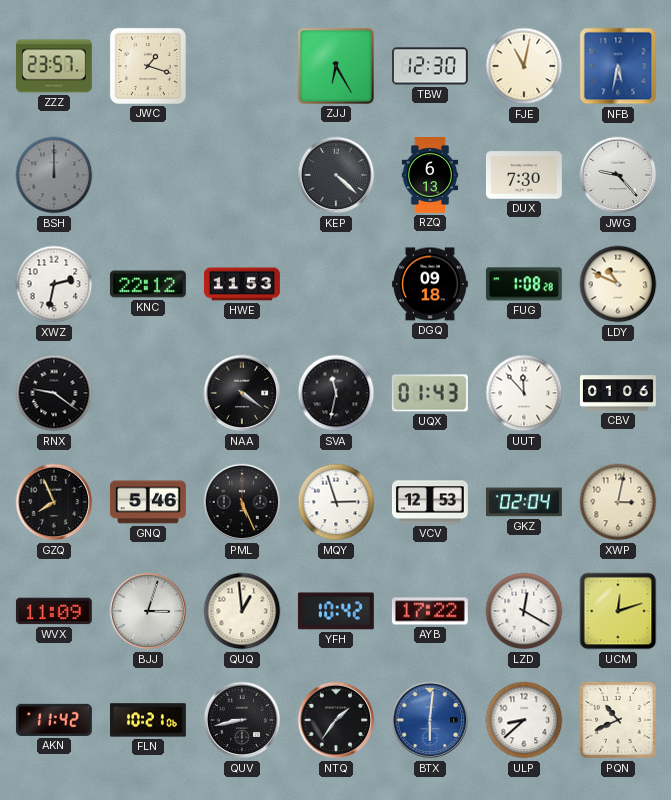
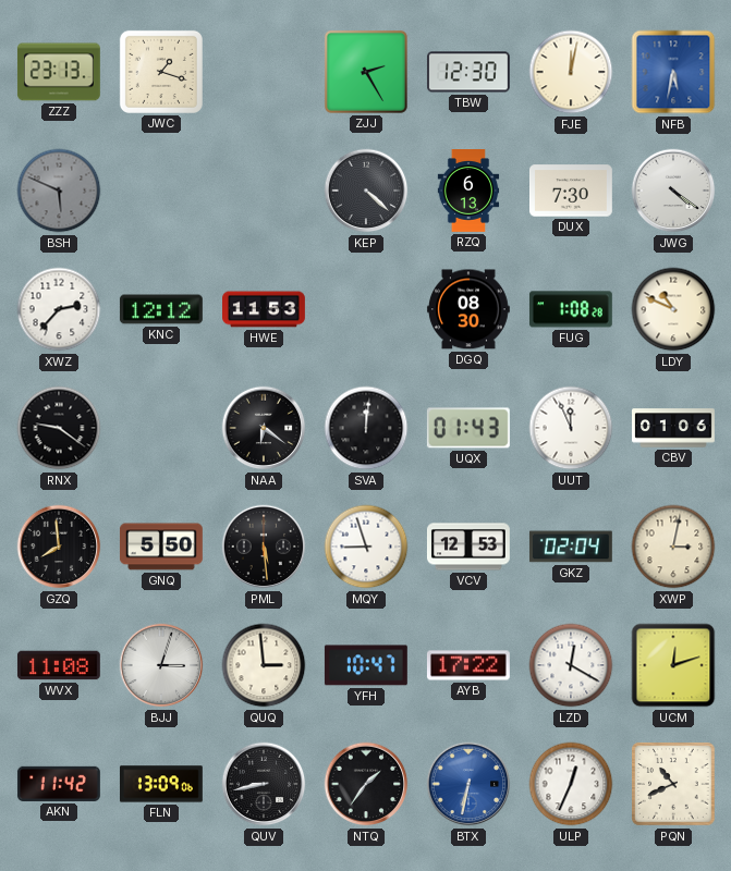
ZZZ: 23:57 -> 23:13 (59, 72)
ZJJ: 6:25 -> 2:25 (366, 72)
FJE: 11:02 -> 12:02 (571, 72)
BSH: 12:00 -> 5:49 (59, 191)
JWG: 9:23 -> 4:21 (673, 191)
XWZ: 2:32 -> 2:37 (59, 309)
KNC: 22:12 -> 12:12 (161, 309)
DGQ: 09:18 -> 08:30 (468, 309)
NAA: 4:21 -> 6:21 (264, 428)
SVA: 11:32 -> 12:01 (366, 428)
UUT: 11:53 -> 11:56 (571, 428)
GZQ: 7:56 -> 7:59 (59, 547)
GNQ: 5:46 -> 5:50 (161, 547)
PML: 5:26 -> 5:29 (264, 547)
MQY: 2:57 -> 8:57 (366, 547)
WVX: 11:09 -> 11:08 (59, 665)
QUQ: 12:59 -> 2:59 (264, 665)
YFH: 10:42 -> 10:47 (366, 665)
FLN: 10:21 -> 13:09 (161, 784)
BTX: 6:01 -> 6:32 (468, 784)
ULP: 8:38 -> 12:34 (571, 784)
